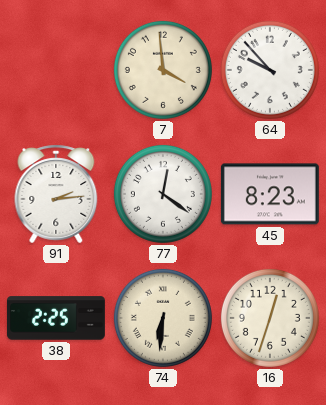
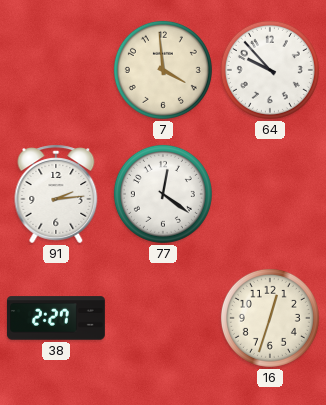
45: 8:23 -> none (270, 194)
38: 2:25 -> 2:27 (56, 318)
74: 6:31 -> none (163, 318)
